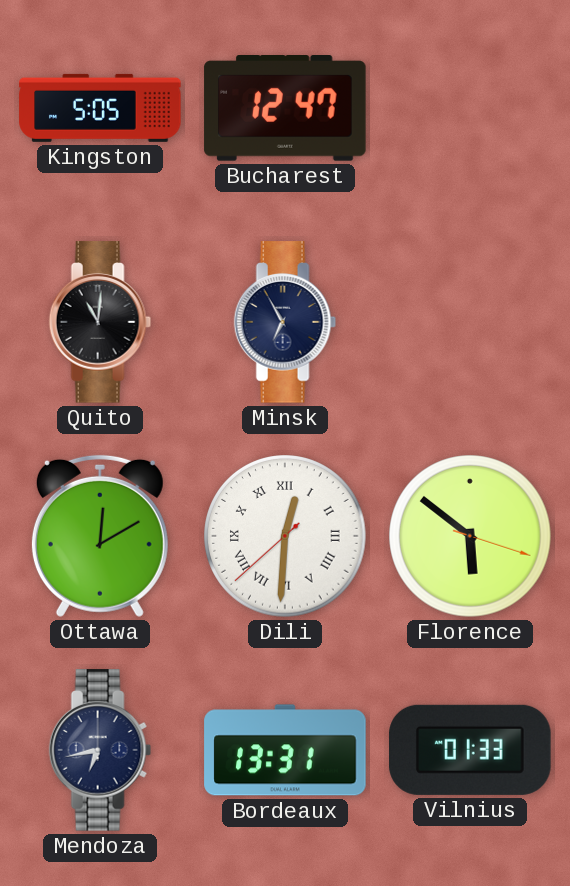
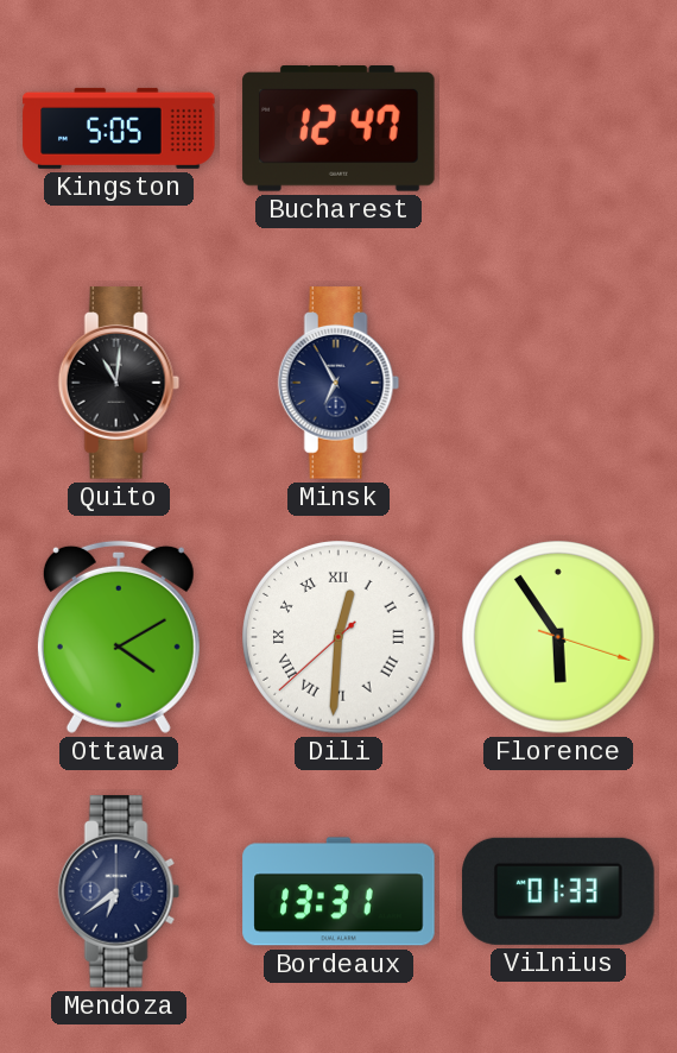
Ottawa: 12:10 -> 4:10 (119, 637)
Florence: 5:51 -> 5:54 (558, 637)
Mendoza: 6:43 -> 6:39 (119, 891)
